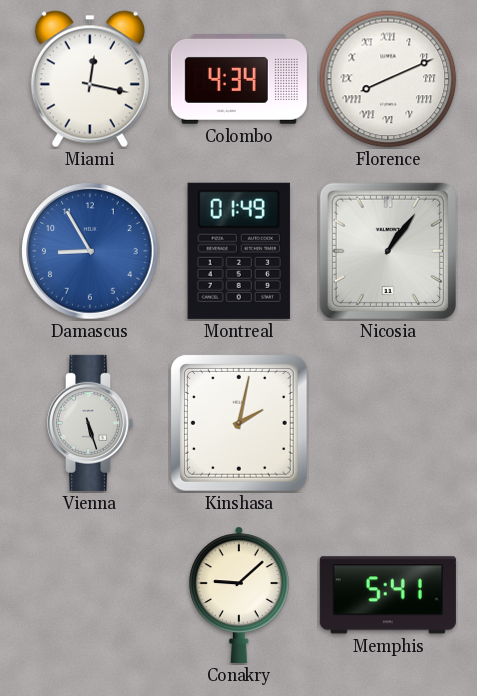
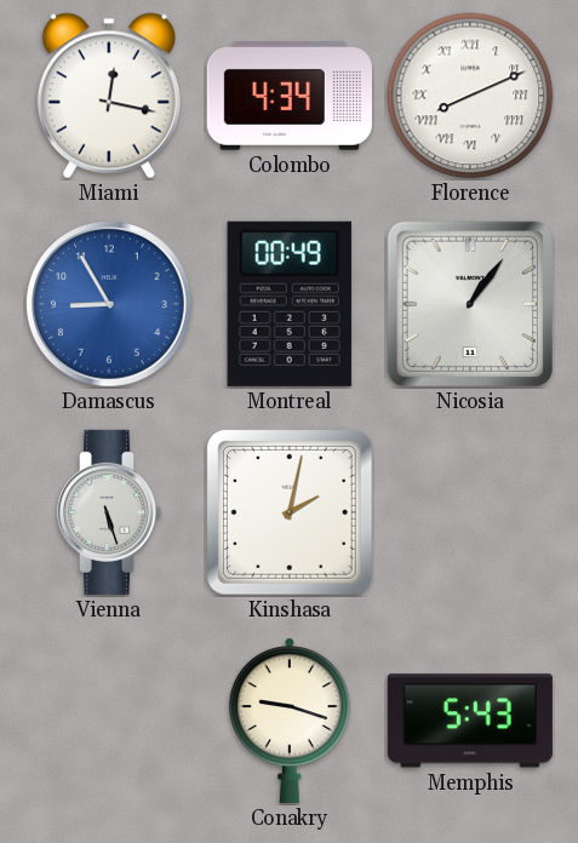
Montreal: 01:49 -> 00:49 (290, 304)
Conakry: 9:08 -> 9:18 (290, 721)
Memphis: 5:41 -> 5:43 (470, 721)
